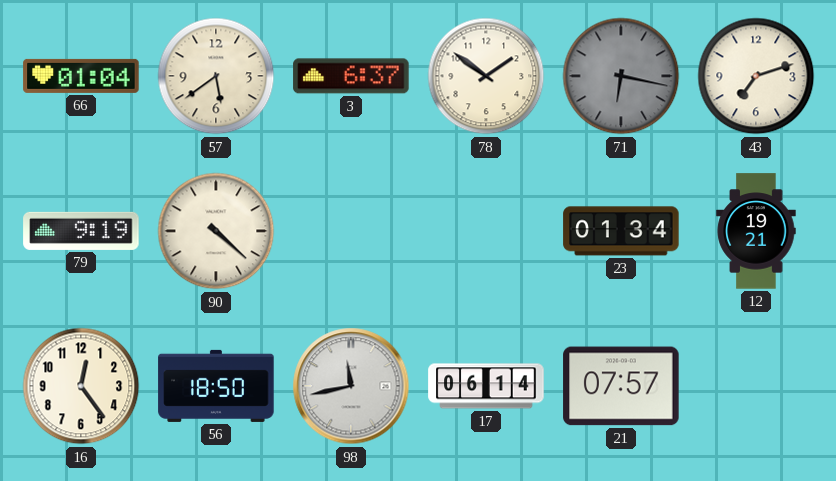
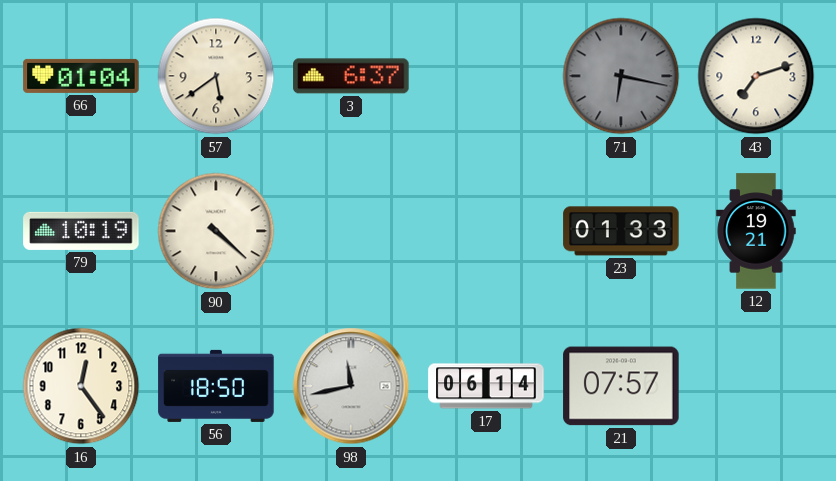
78: 1:51 -> none (486, 76)
79: 9:19 -> 10:19 (81, 231)
23: 01:34 -> 01:33 (621, 231)
